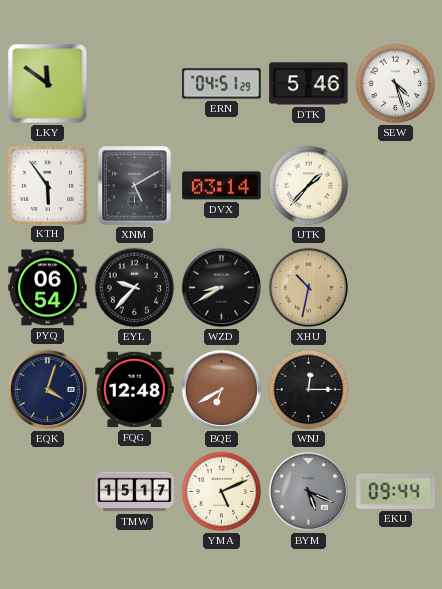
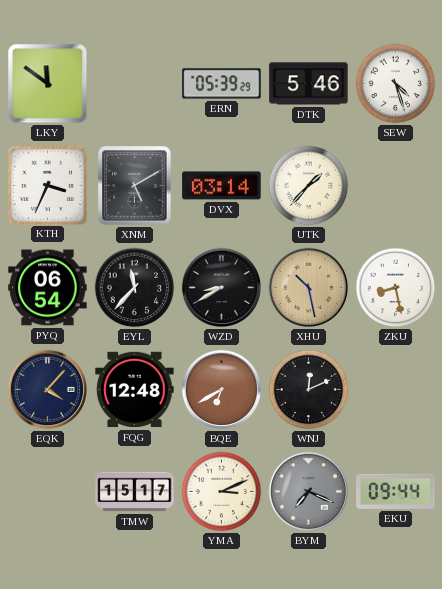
ERN: 04:51 -> 05:39 (222, 84)
KTH: 5:54 -> 3:34 (47, 185)
EYL: 9:37 -> 11:37 (135, 288)
XHU: 10:32 -> 10:28 (309, 288)
ZKU: none -> 8:28 (396, 288)
EQK: 4:03 -> 4:07 (48, 390)
WNJ: 12:15 -> 12:11 (309, 390)
YMA: 5:11 -> 3:11 (222, 492)
BYM: 5:19 -> 7:19 (309, 492)
